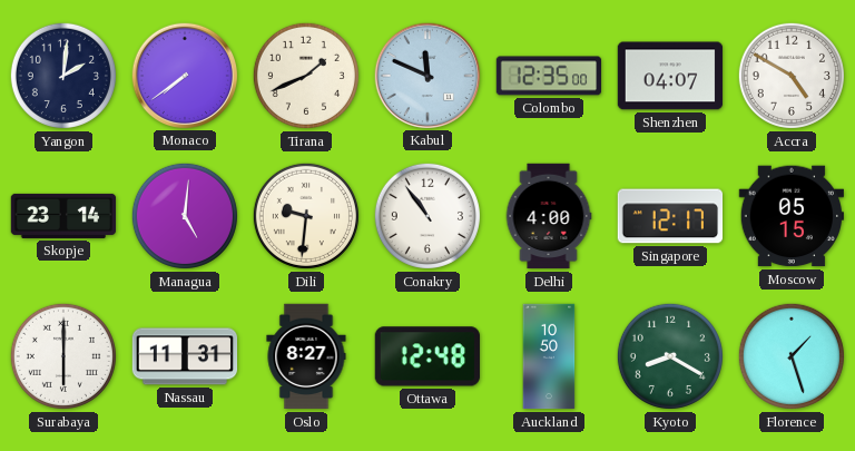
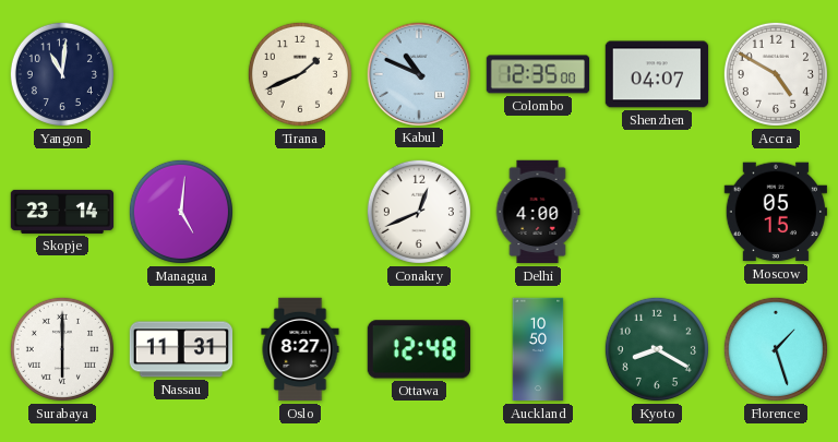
Yangon: 2:01 -> 11:01 (62, 74)
Monaco: 7:39 -> none (184, 75)
Kabul: 11:49 -> 10:49 (418, 73)
Dili: 9:31 -> none (306, 216)
Conakry: 10:54 -> 12:41 (419, 212)
Singapore: 12:17 -> none (670, 216)
